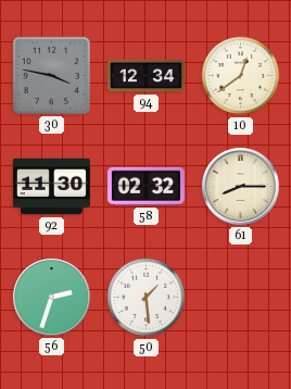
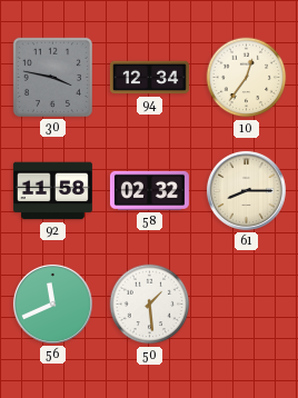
10: 12:39 -> 12:36 (247, 78)
92: 11:30 -> 11:58 (52, 191)
56: 2:33 -> 11:41 (52, 304)
